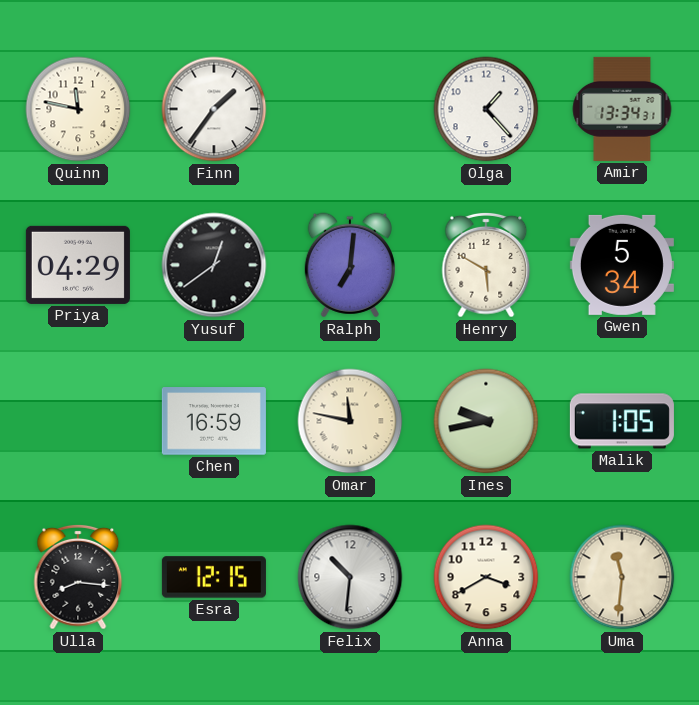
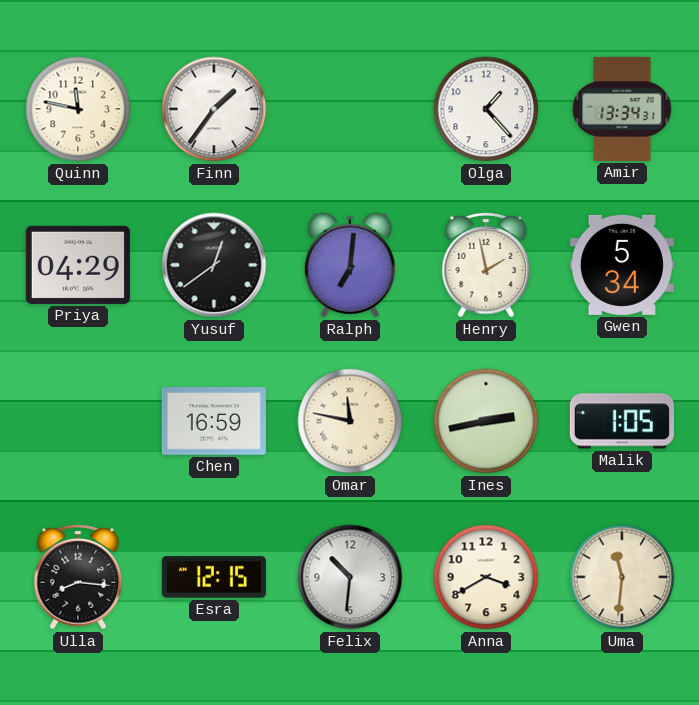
Henry: 5:50 -> 1:58 (486, 265)
Ines: 9:43 -> 2:43 (486, 421)
